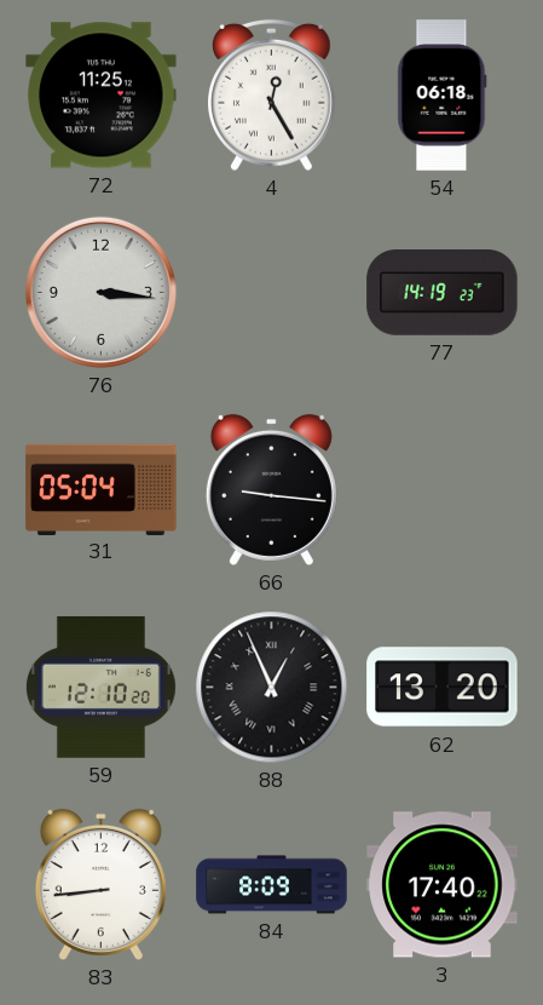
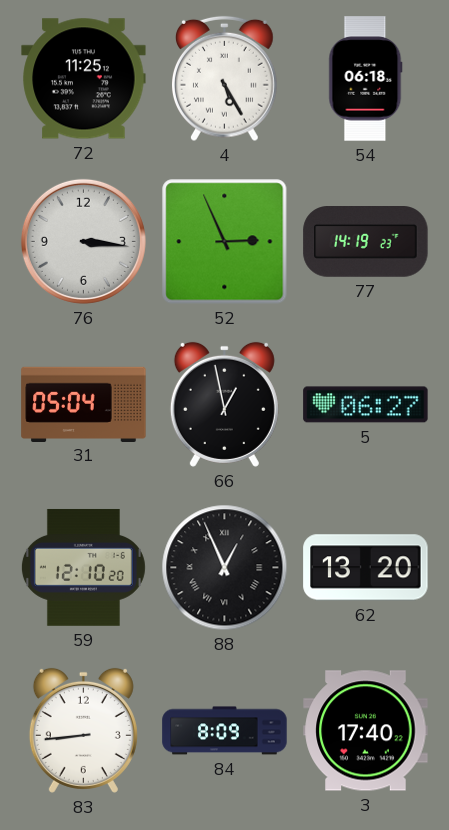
4: 12:25 -> 5:25 (225, 79)
52: none -> 2:56 (225, 242)
66: 9:16 -> 12:58 (224, 404)
5: none -> 06:27 (366, 405)
